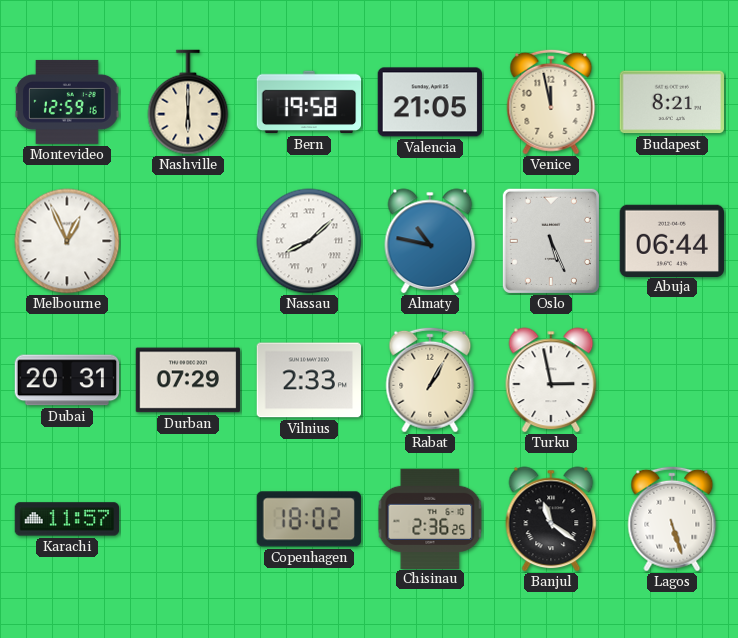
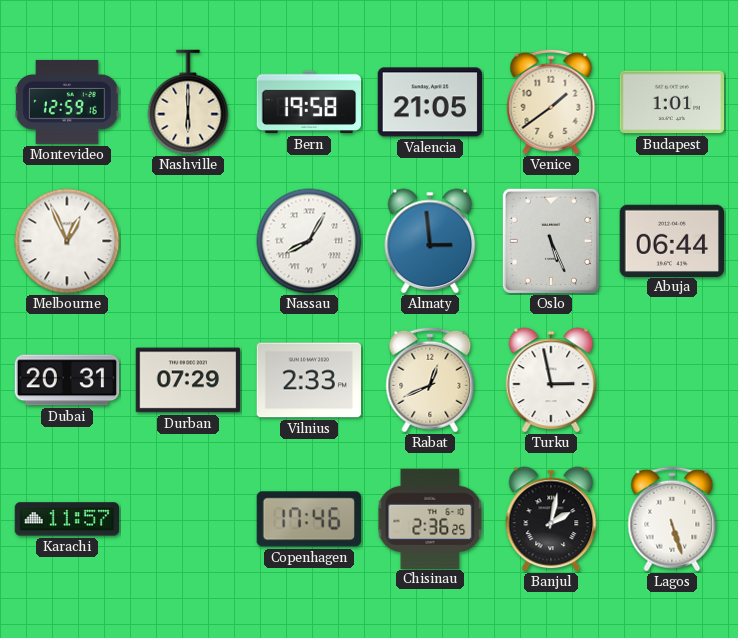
Venice: 11:58 -> 1:39 (551, 102)
Budapest: 8:21 -> 1:01 (671, 102)
Nassau: 8:08 -> 8:05 (309, 241)
Almaty: 10:47 -> 2:59 (430, 241)
Rabat: 1:05 -> 12:41 (430, 380)
Copenhagen: 18:02 -> 17:46 (309, 519)
Banjul: 11:21 -> 2:02 (551, 519)
